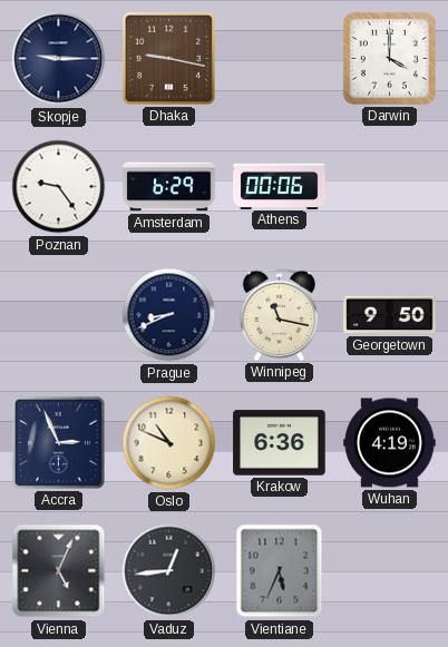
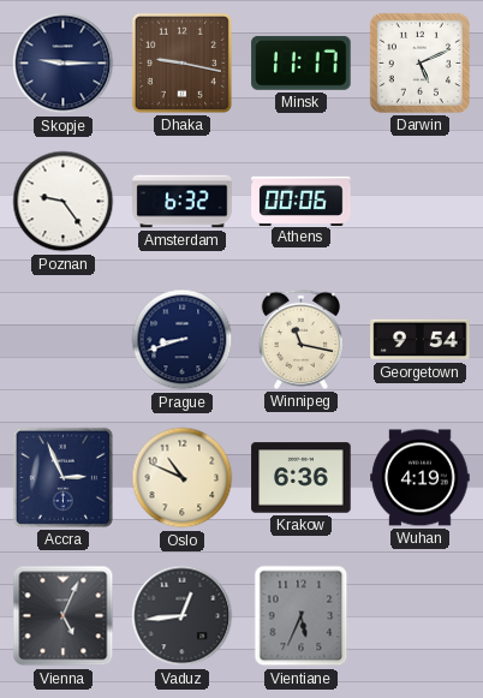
Minsk: none -> 11:17 (302, 62)
Darwin: 4:00 -> 5:11 (419, 62)
Amsterdam: 6:29 -> 6:32 (183, 202)
Prague: 8:41 -> 8:42 (183, 340)
Georgetown: 9:50 -> 9:54 (421, 340)
